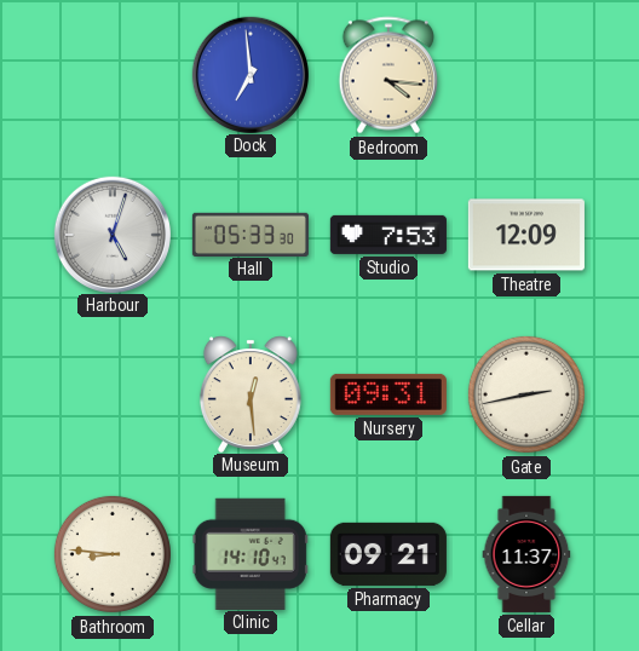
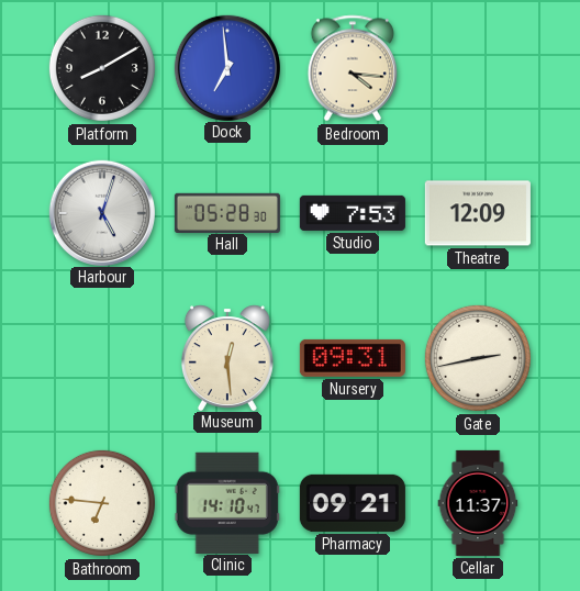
Platform: none -> 8:10 (102, 68)
Hall: 05:33 -> 05:28 (227, 212)
Bathroom: 8:46 -> 6:46 (102, 503)
